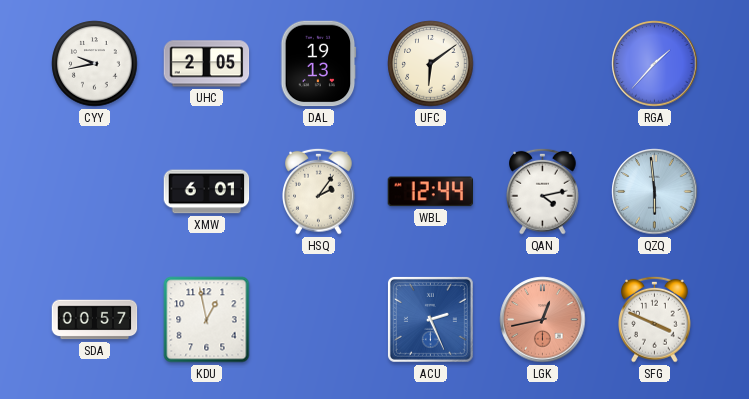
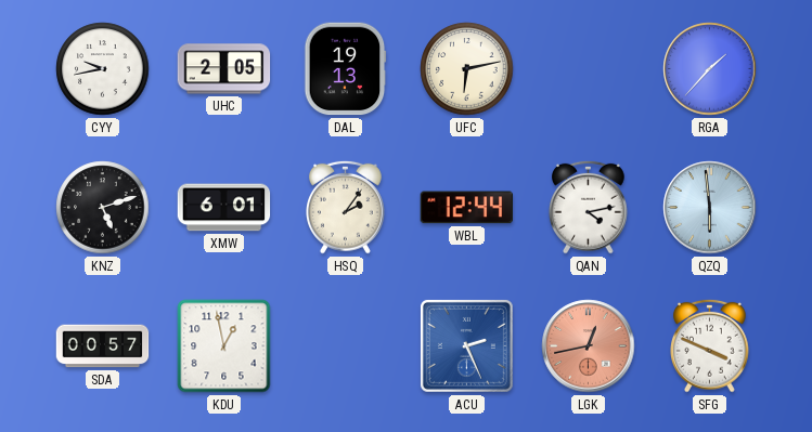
UFC: 6:09 -> 6:13 (467, 69)
KNZ: none -> 5:12 (103, 208)
